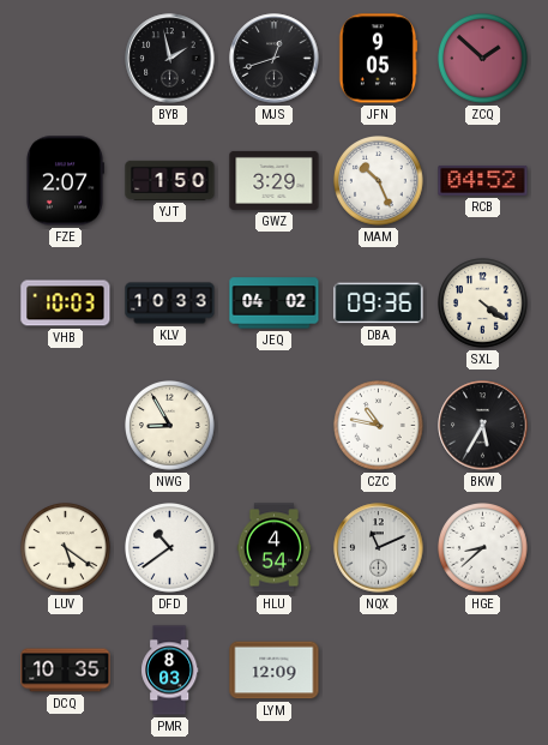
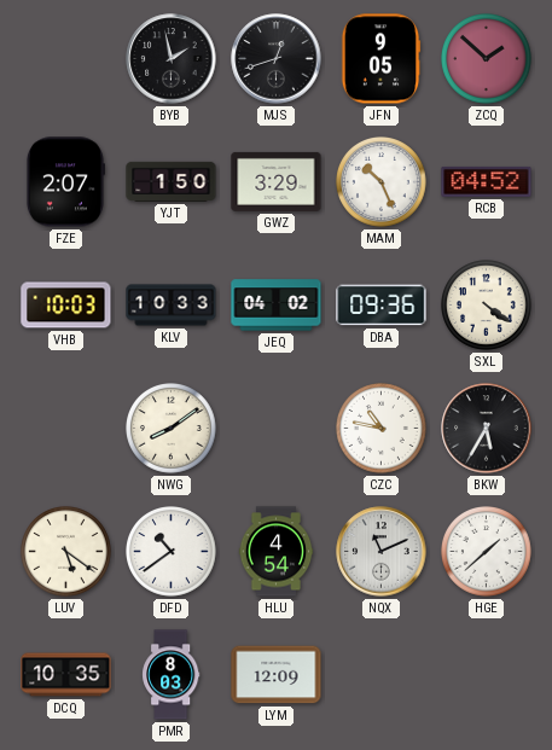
NWG: 8:55 -> 8:09 (172, 429)
HGE: 8:38 -> 1:38 (487, 552)
